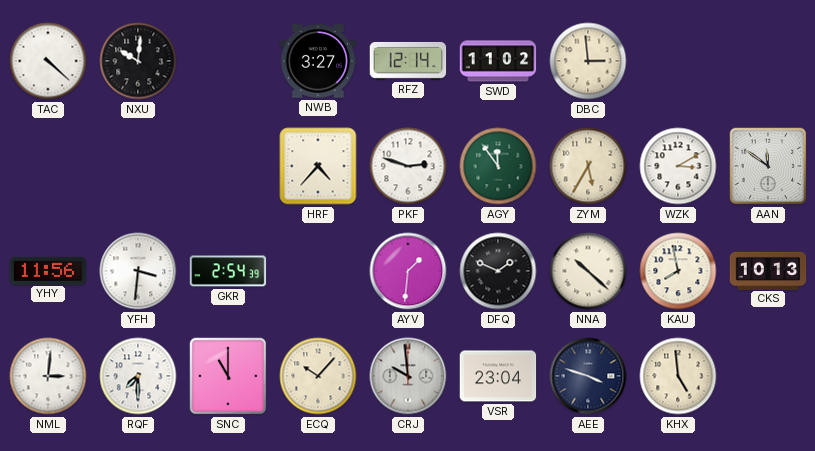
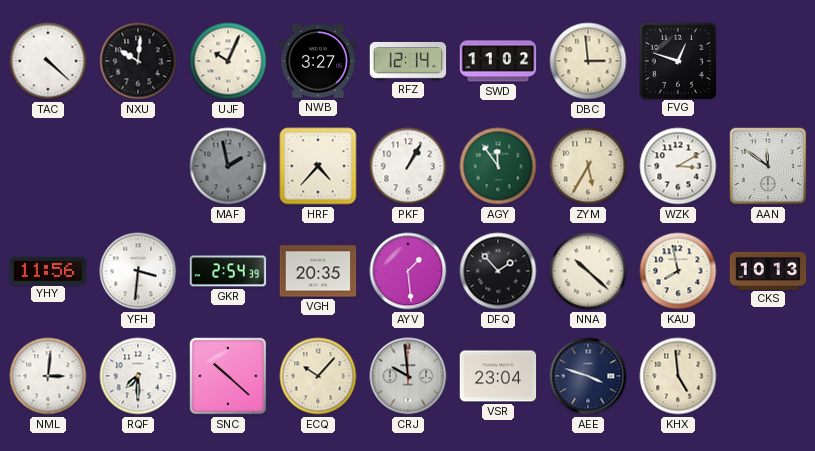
UJF: none -> 10:04 (228, 61)
FVG: none -> 12:48 (677, 60)
MAF: none -> 1:58 (228, 166)
PKF: 2:48 -> 1:05 (408, 166)
VGH: none -> 20:35 (318, 271)
AYV: 1:31 -> 1:29 (408, 271)
DFQ: 1:49 -> 1:53 (498, 271)
SNC: 11:00 -> 10:22 (228, 376)
